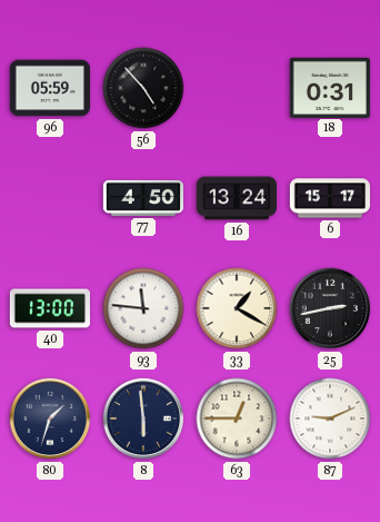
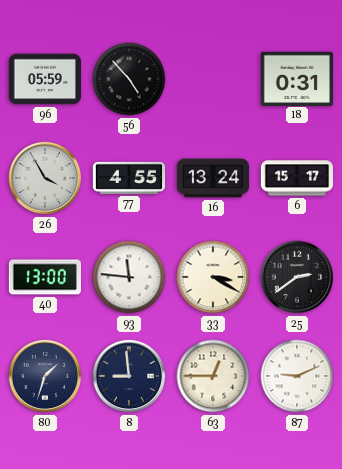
26: none -> 3:55 (45, 178)
77: 4:50 -> 4:55 (128, 178)
33: 1:20 -> 3:20 (213, 277)
25: 2:43 -> 2:39 (297, 277)
8: 5:59 -> 8:59 (129, 376)
